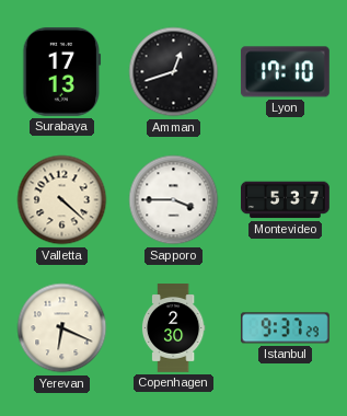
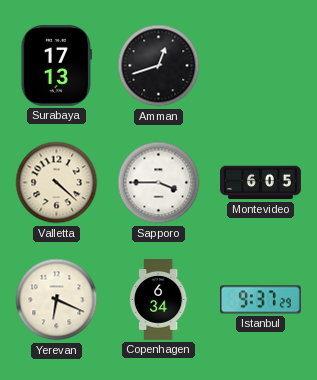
Lyon: 17:10 -> none (285, 72)
Montevideo: 5:37 -> 6:05 (261, 183)
Copenhagen: 2:30 -> 6:34 (158, 300)
